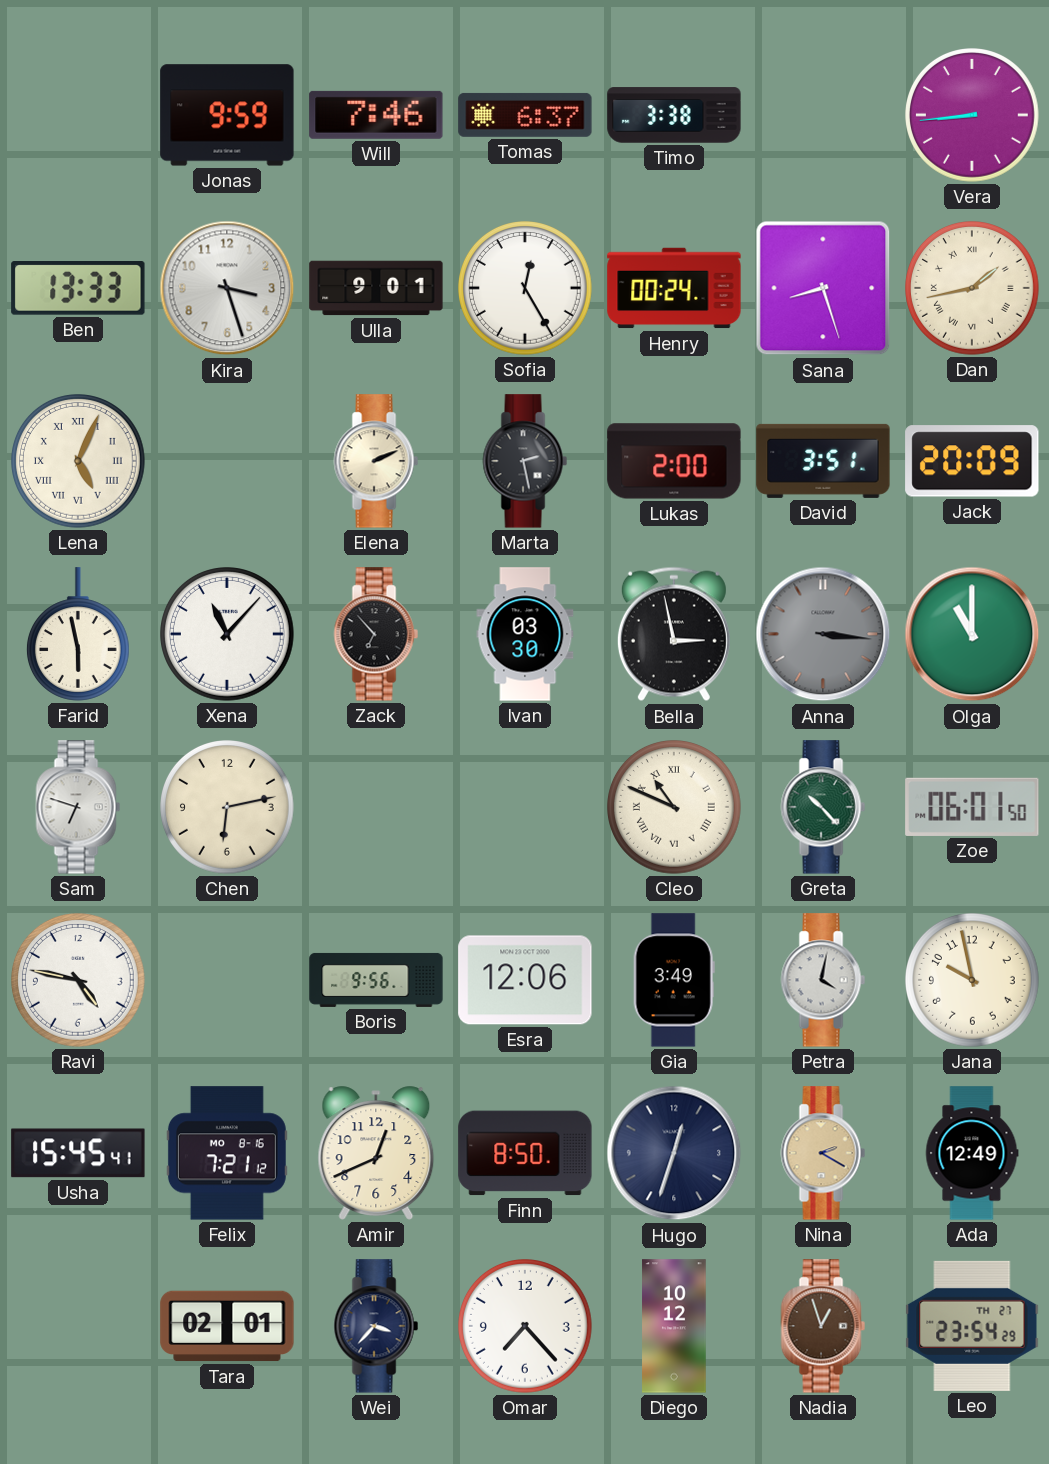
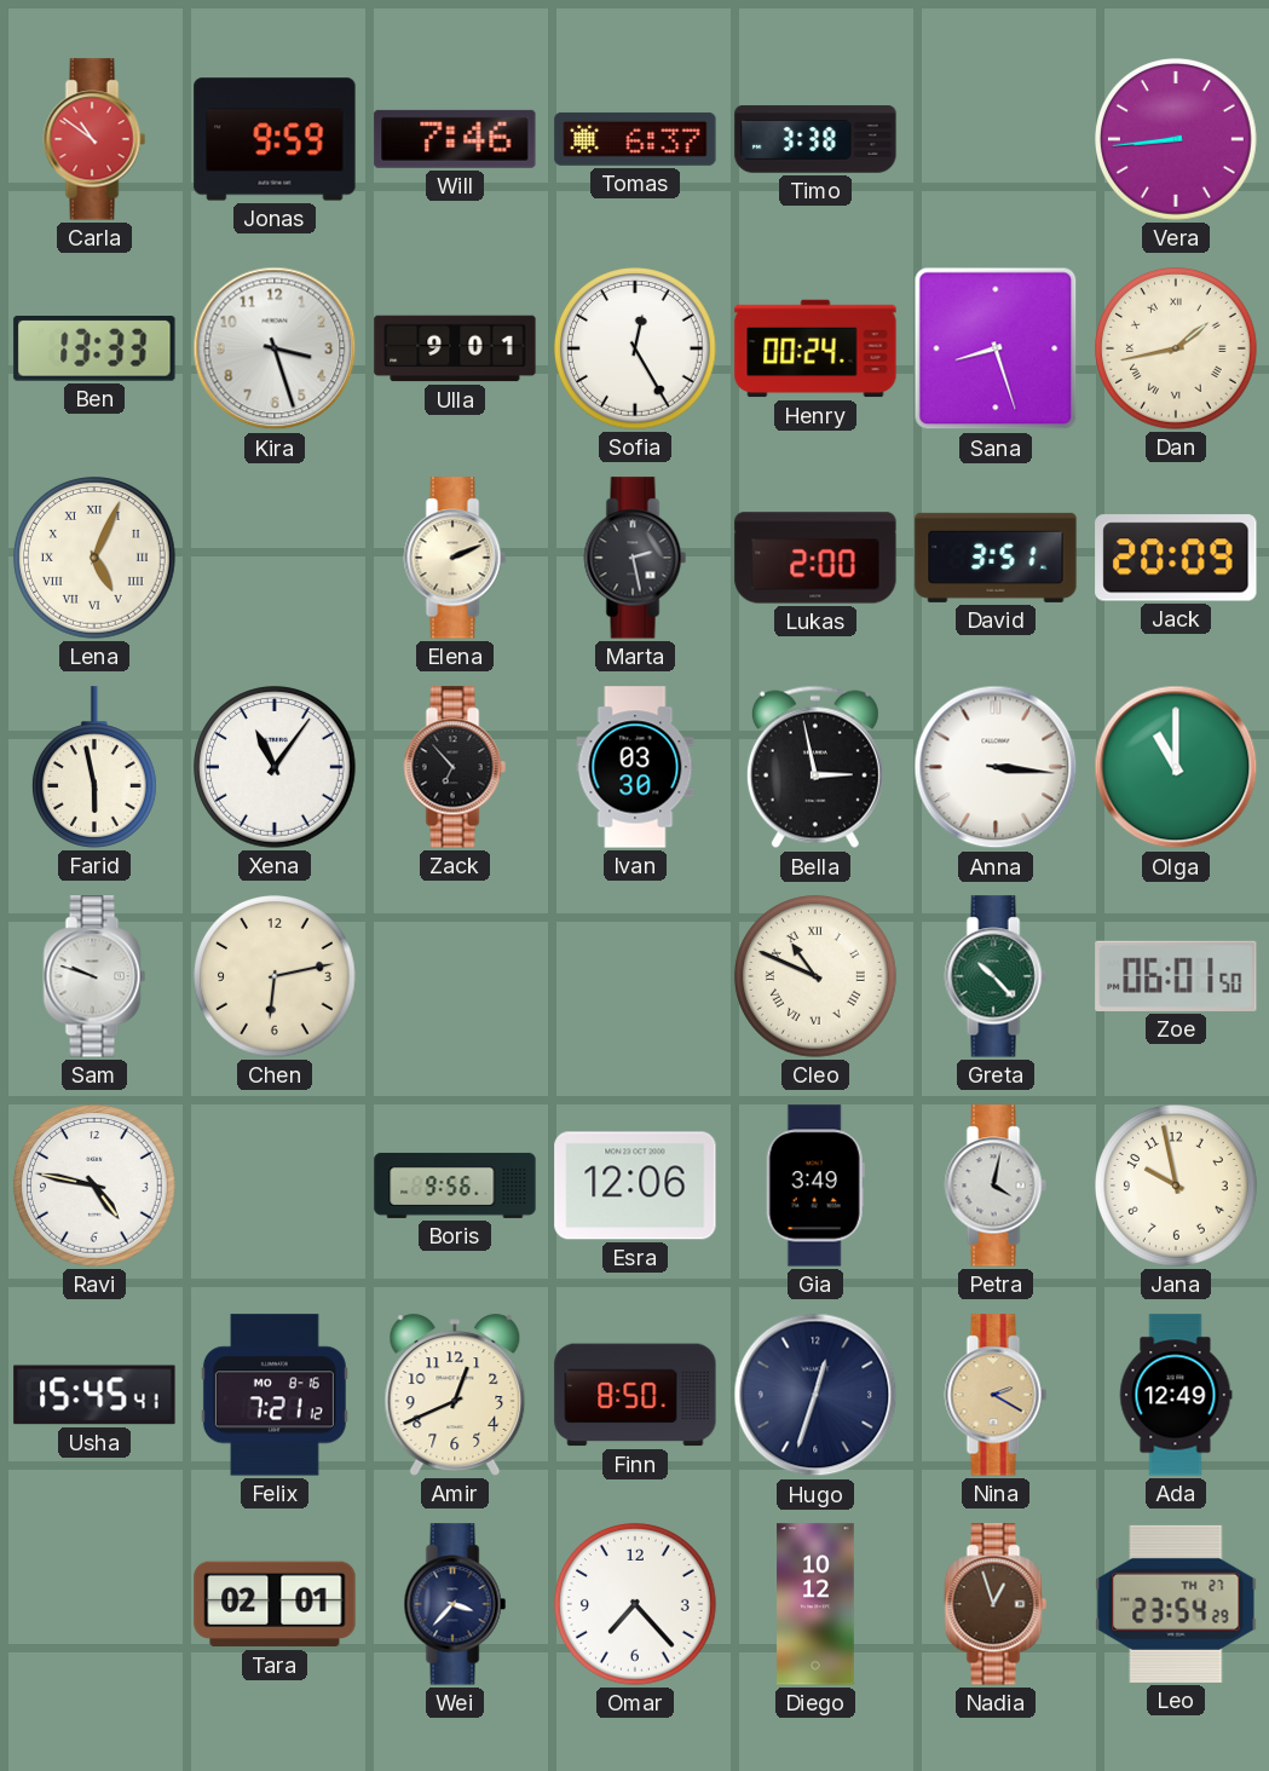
Carla: none -> 10:51 (94, 139)
Xena: 11:07 -> 11:06 (276, 768)
Anna dial: grey -> white (996, 767)
Sam: 6:48 -> 9:48 (94, 976)
